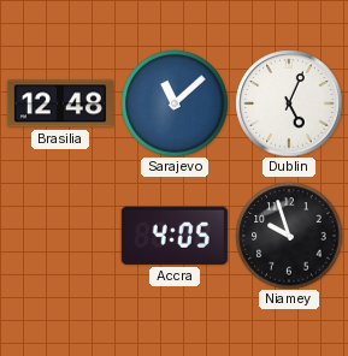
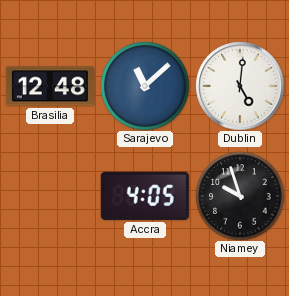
Dublin: 5:04 -> 5:01 (240, 86)
